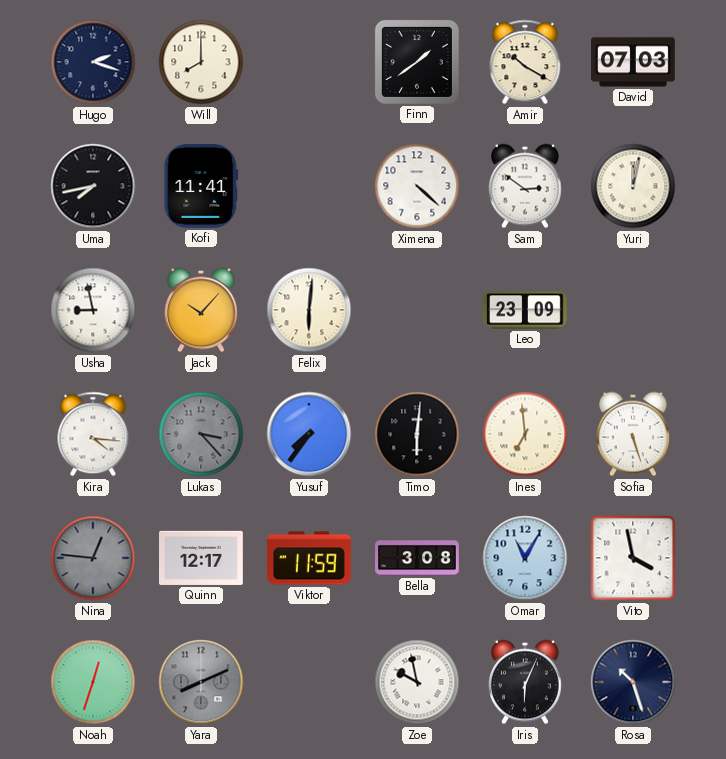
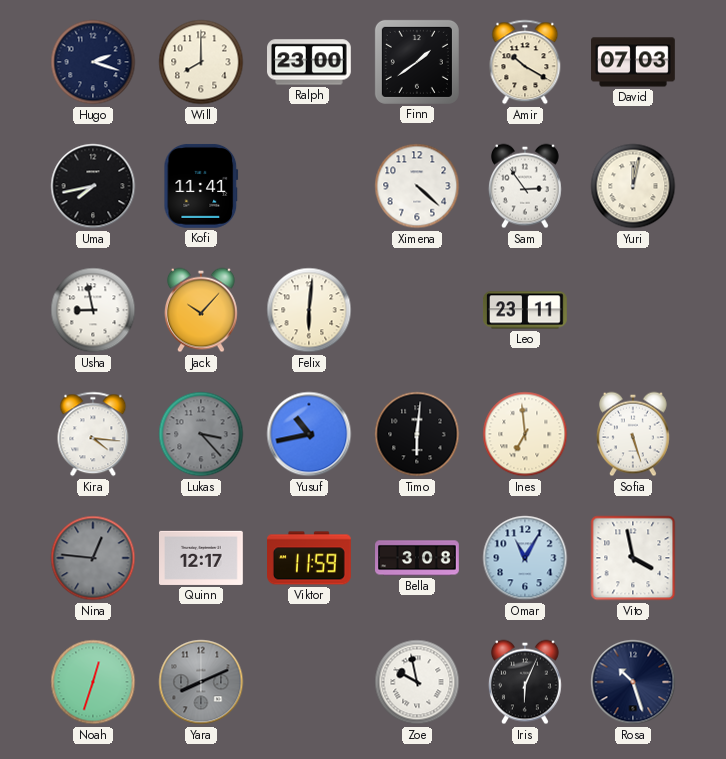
Ralph: none -> 23:00 (310, 62)
Sam: 2:51 -> 2:54 (525, 186)
Leo: 23:09 -> 23:11 (525, 310)
Yusuf: 7:36 -> 10:43 (309, 434)
